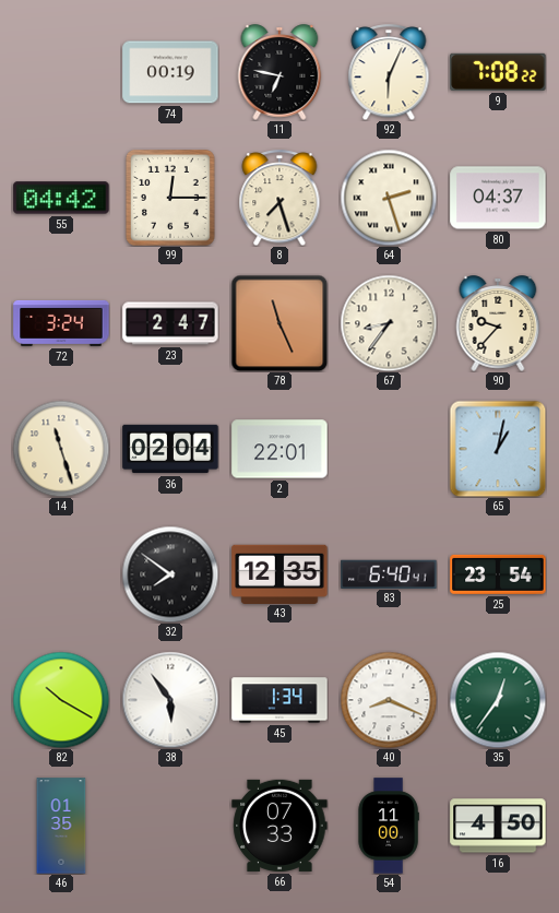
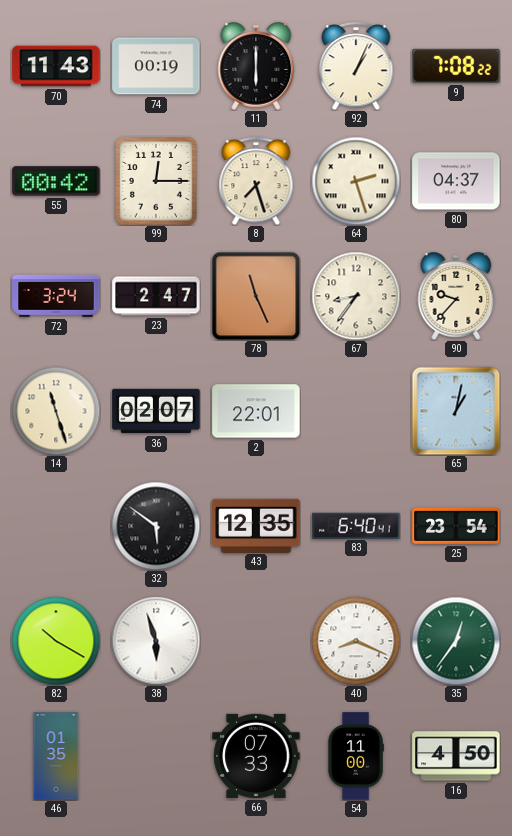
70: none -> 11:43 (56, 66)
11: 6:47 -> 6:00 (256, 66)
92: 6:04 -> 1:04 (356, 66)
55: 04:42 -> 00:42 (56, 181)
36: 02:04 -> 02:07 (156, 411)
32: 7:51 -> 5:51 (156, 526)
38: 5:54 -> 5:57 (156, 641)
45: 1:34 -> none (279, 700)
